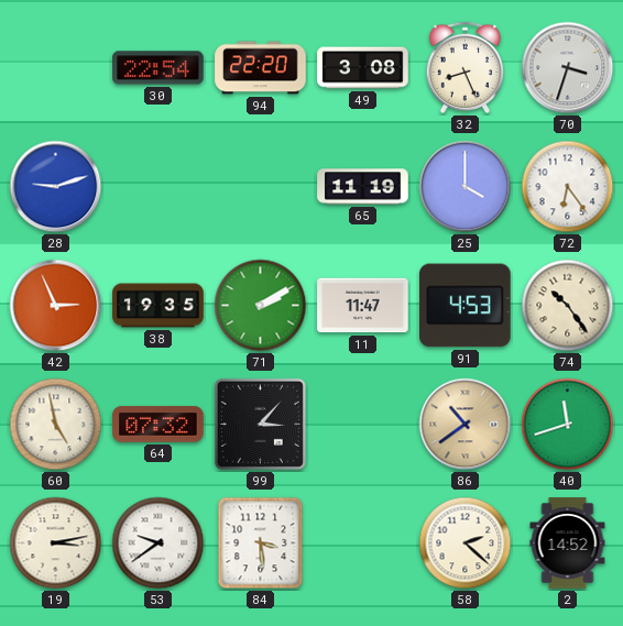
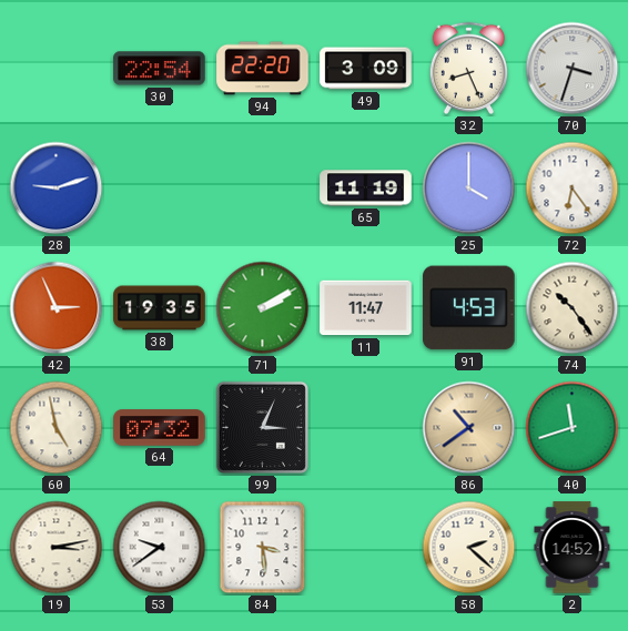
49: 3:08 -> 3:09 (366, 69)
99: 3:07 -> 3:04 (262, 427)
